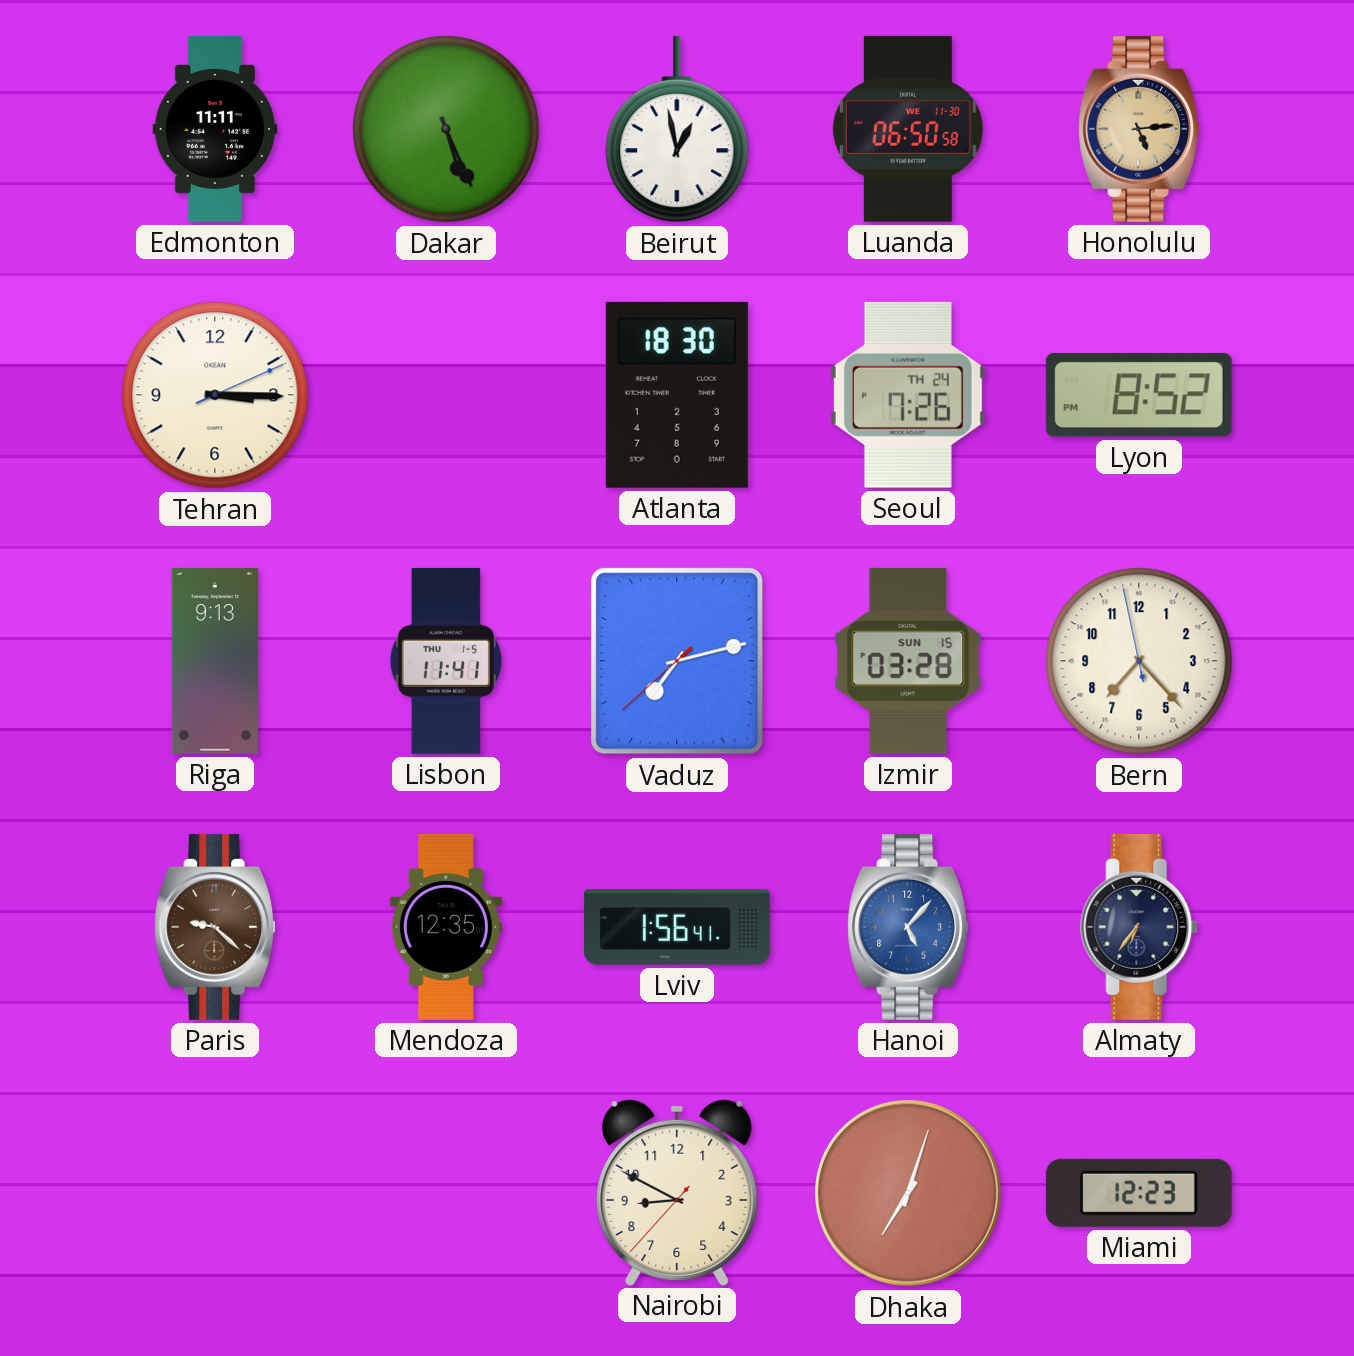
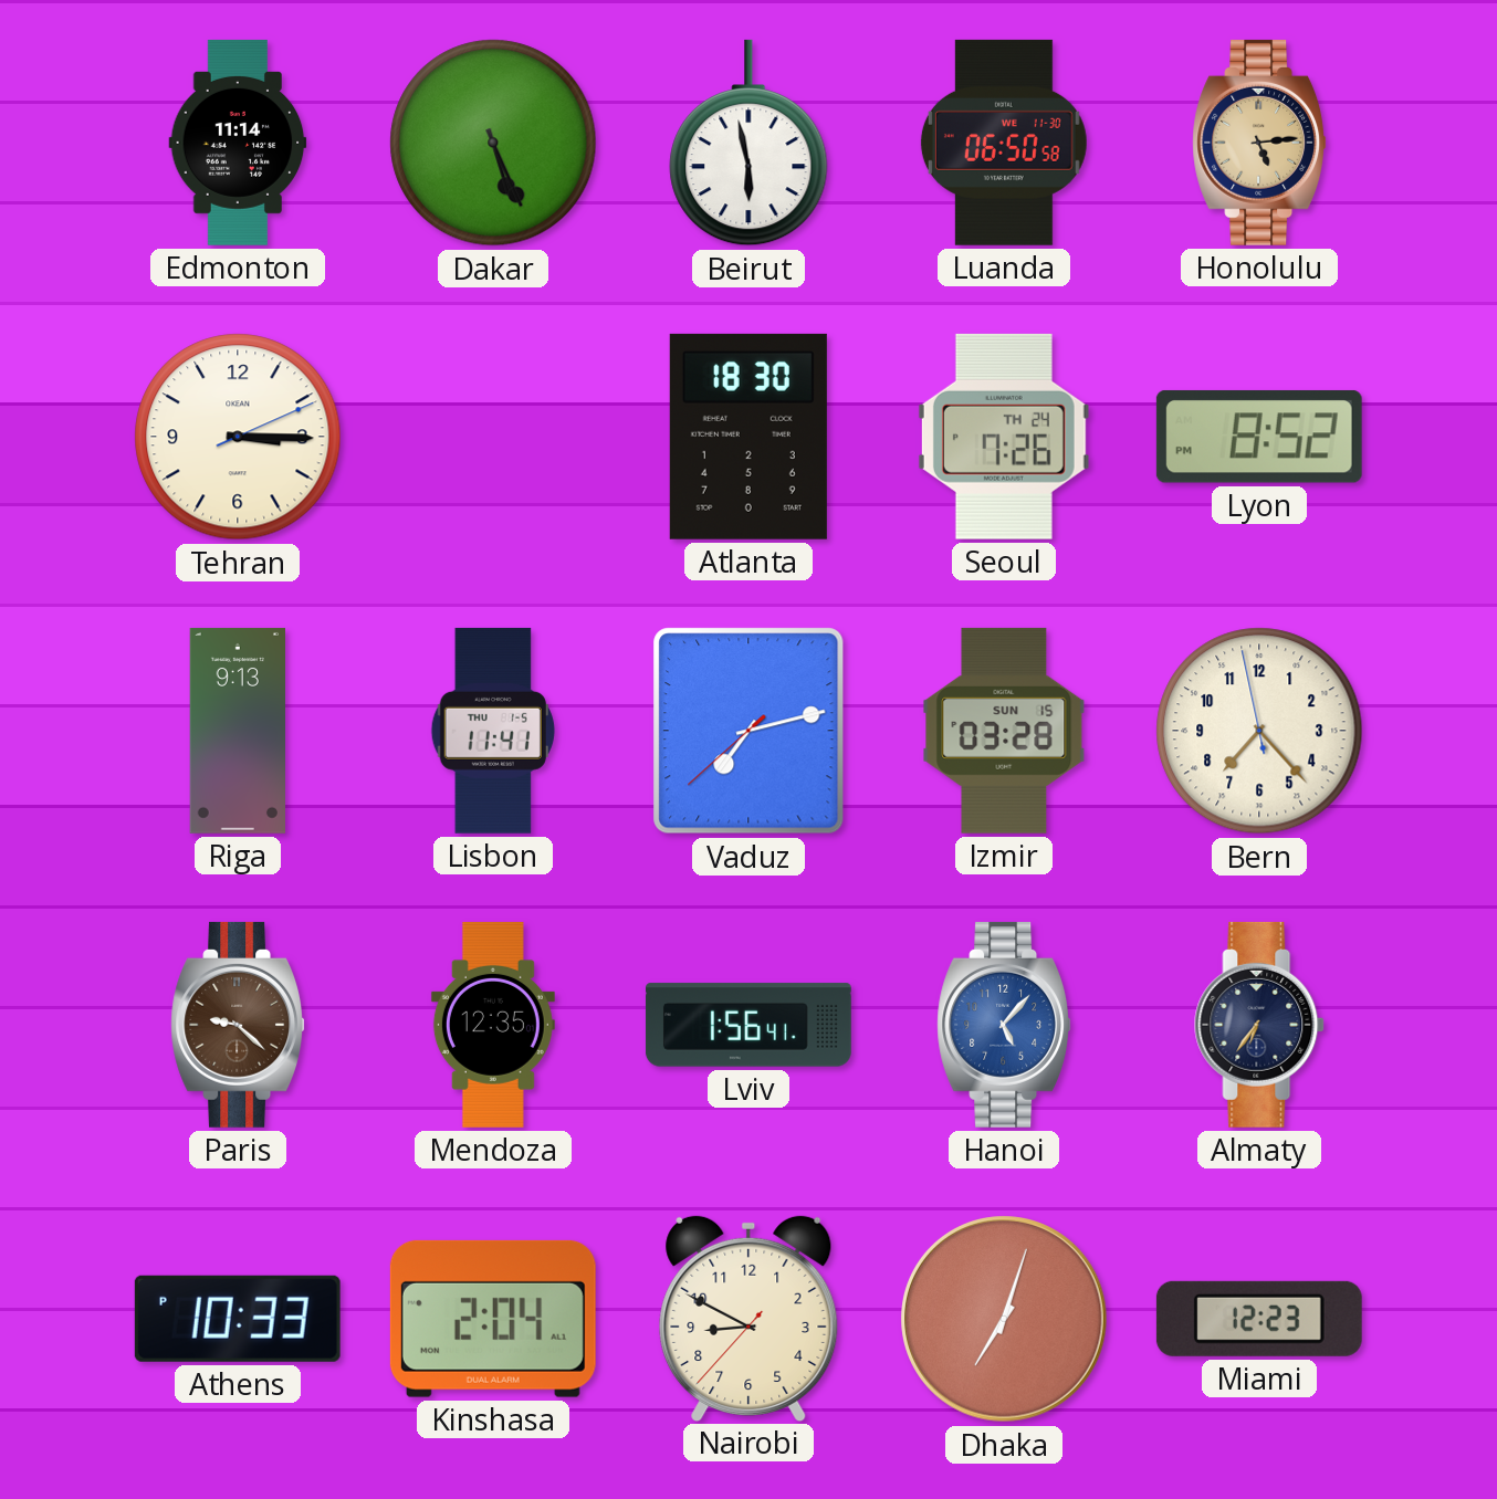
Edmonton: 11:11 -> 11:14 (238, 143)
Beirut: 12:58 -> 5:58 (748, 143)
Athens: none -> 10:33 (238, 1319)
Kinshasa: none -> 2:04 (493, 1319)
